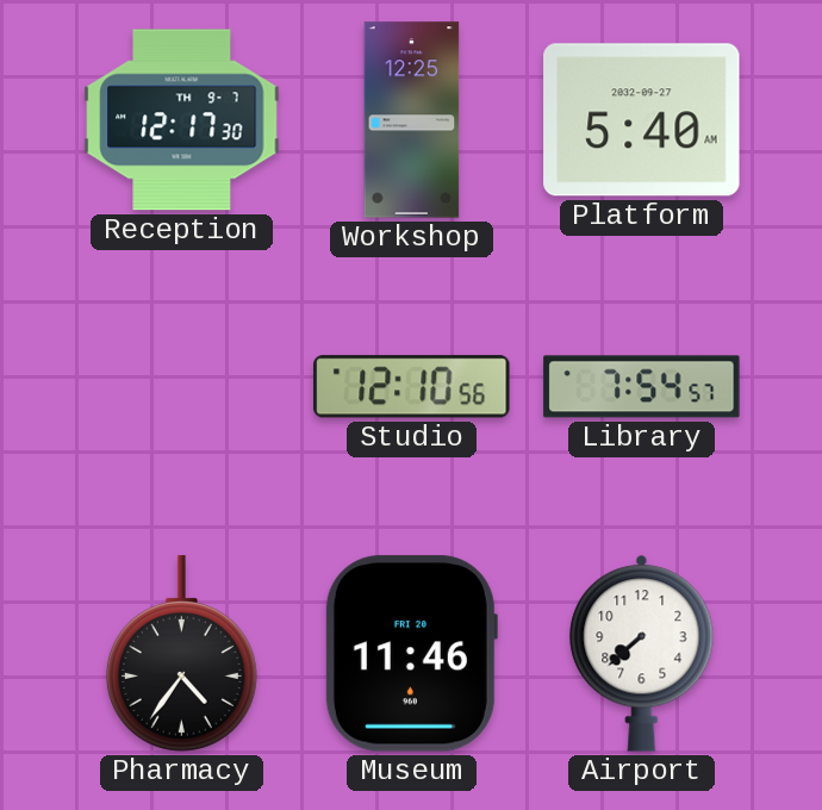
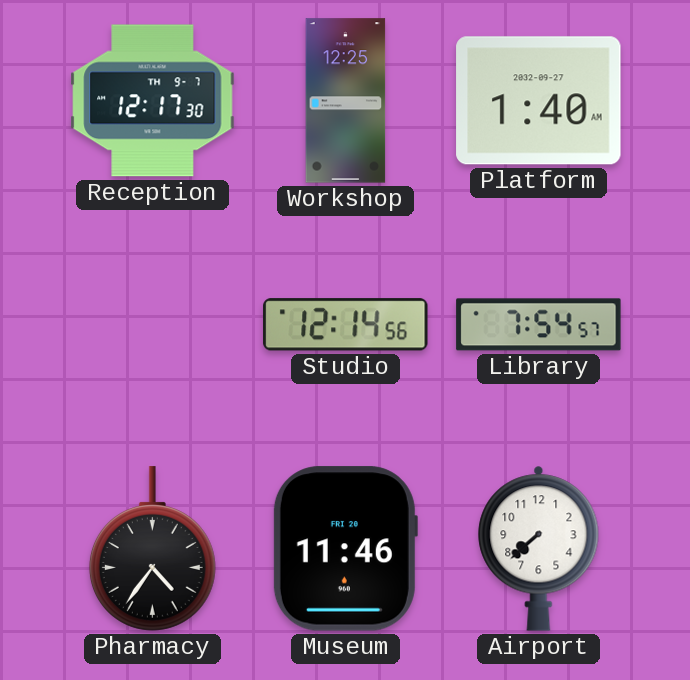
Platform: 5:40 -> 1:40 (539, 101)
Studio: 12:10 -> 12:14 (346, 325)
